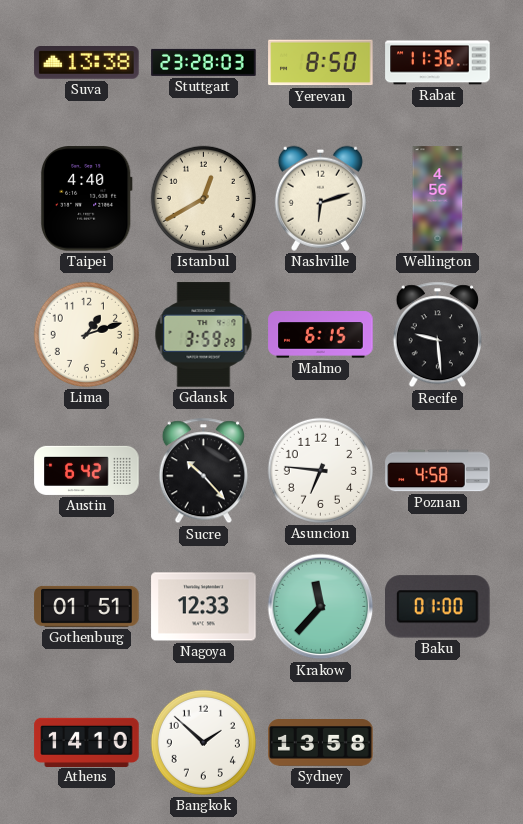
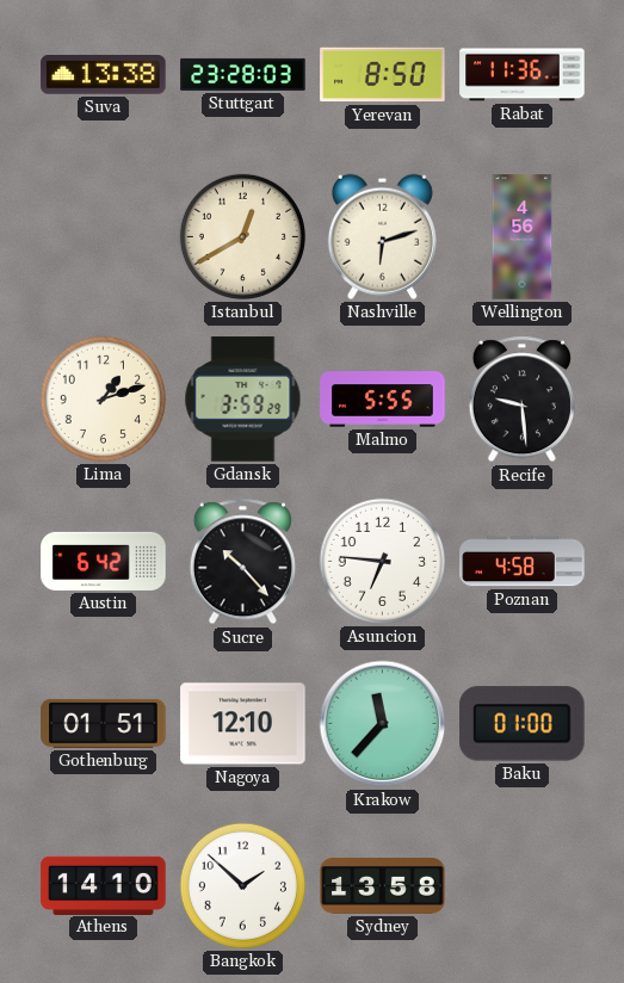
Taipei: 4:40 -> none (86, 199)
Malmo: 6:15 -> 5:55 (383, 400)
Nagoya: 12:33 -> 12:10 (243, 724)
